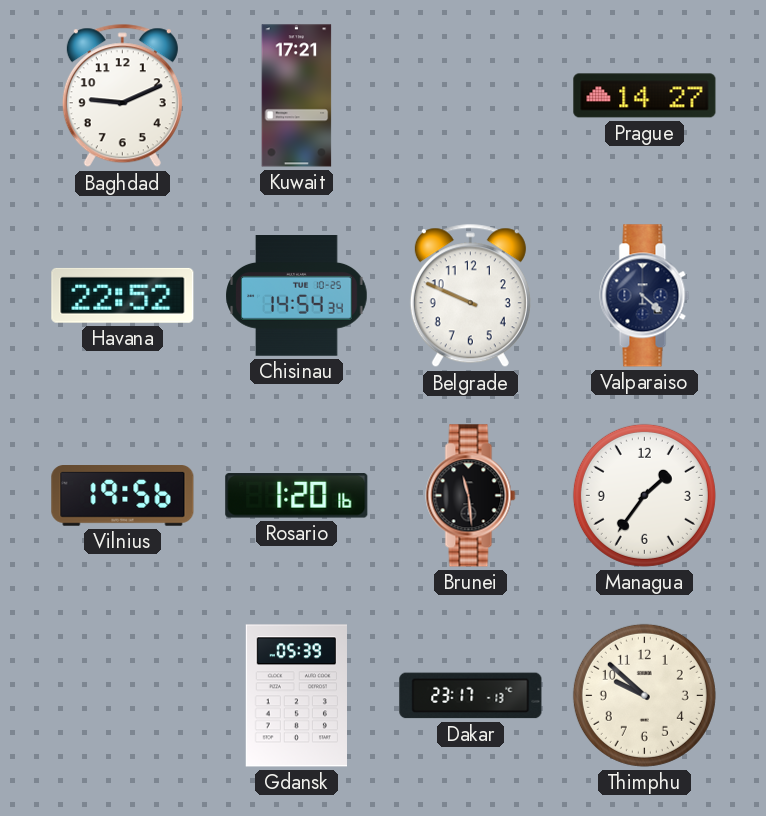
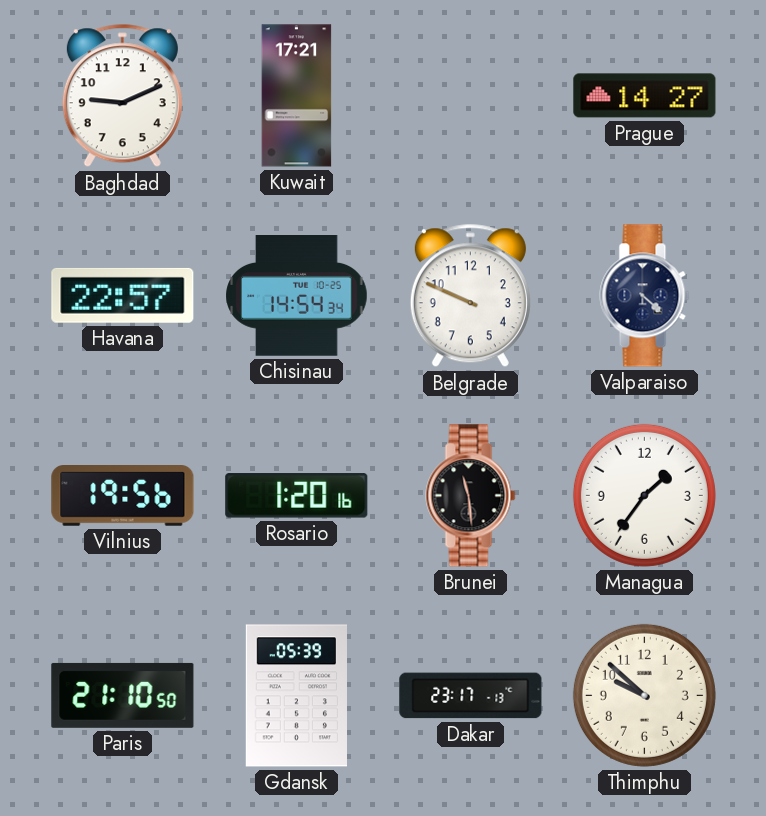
Havana: 22:52 -> 22:57 (123, 295)
Paris: none -> 21:10 (123, 695)
